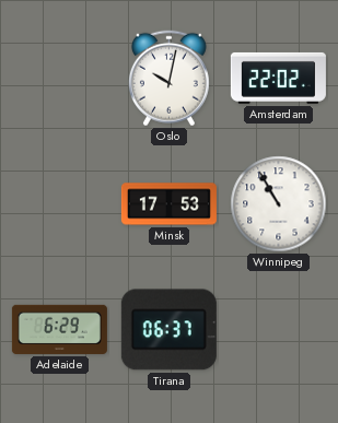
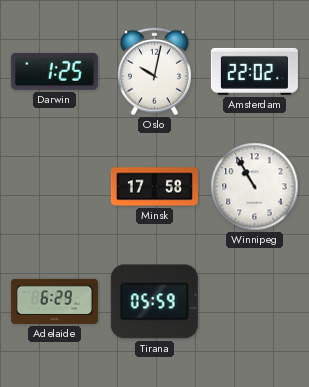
Darwin: none -> 1:25 (54, 71)
Minsk: 17:53 -> 17:58 (154, 187)
Tirana: 06:37 -> 05:59 (154, 302)
